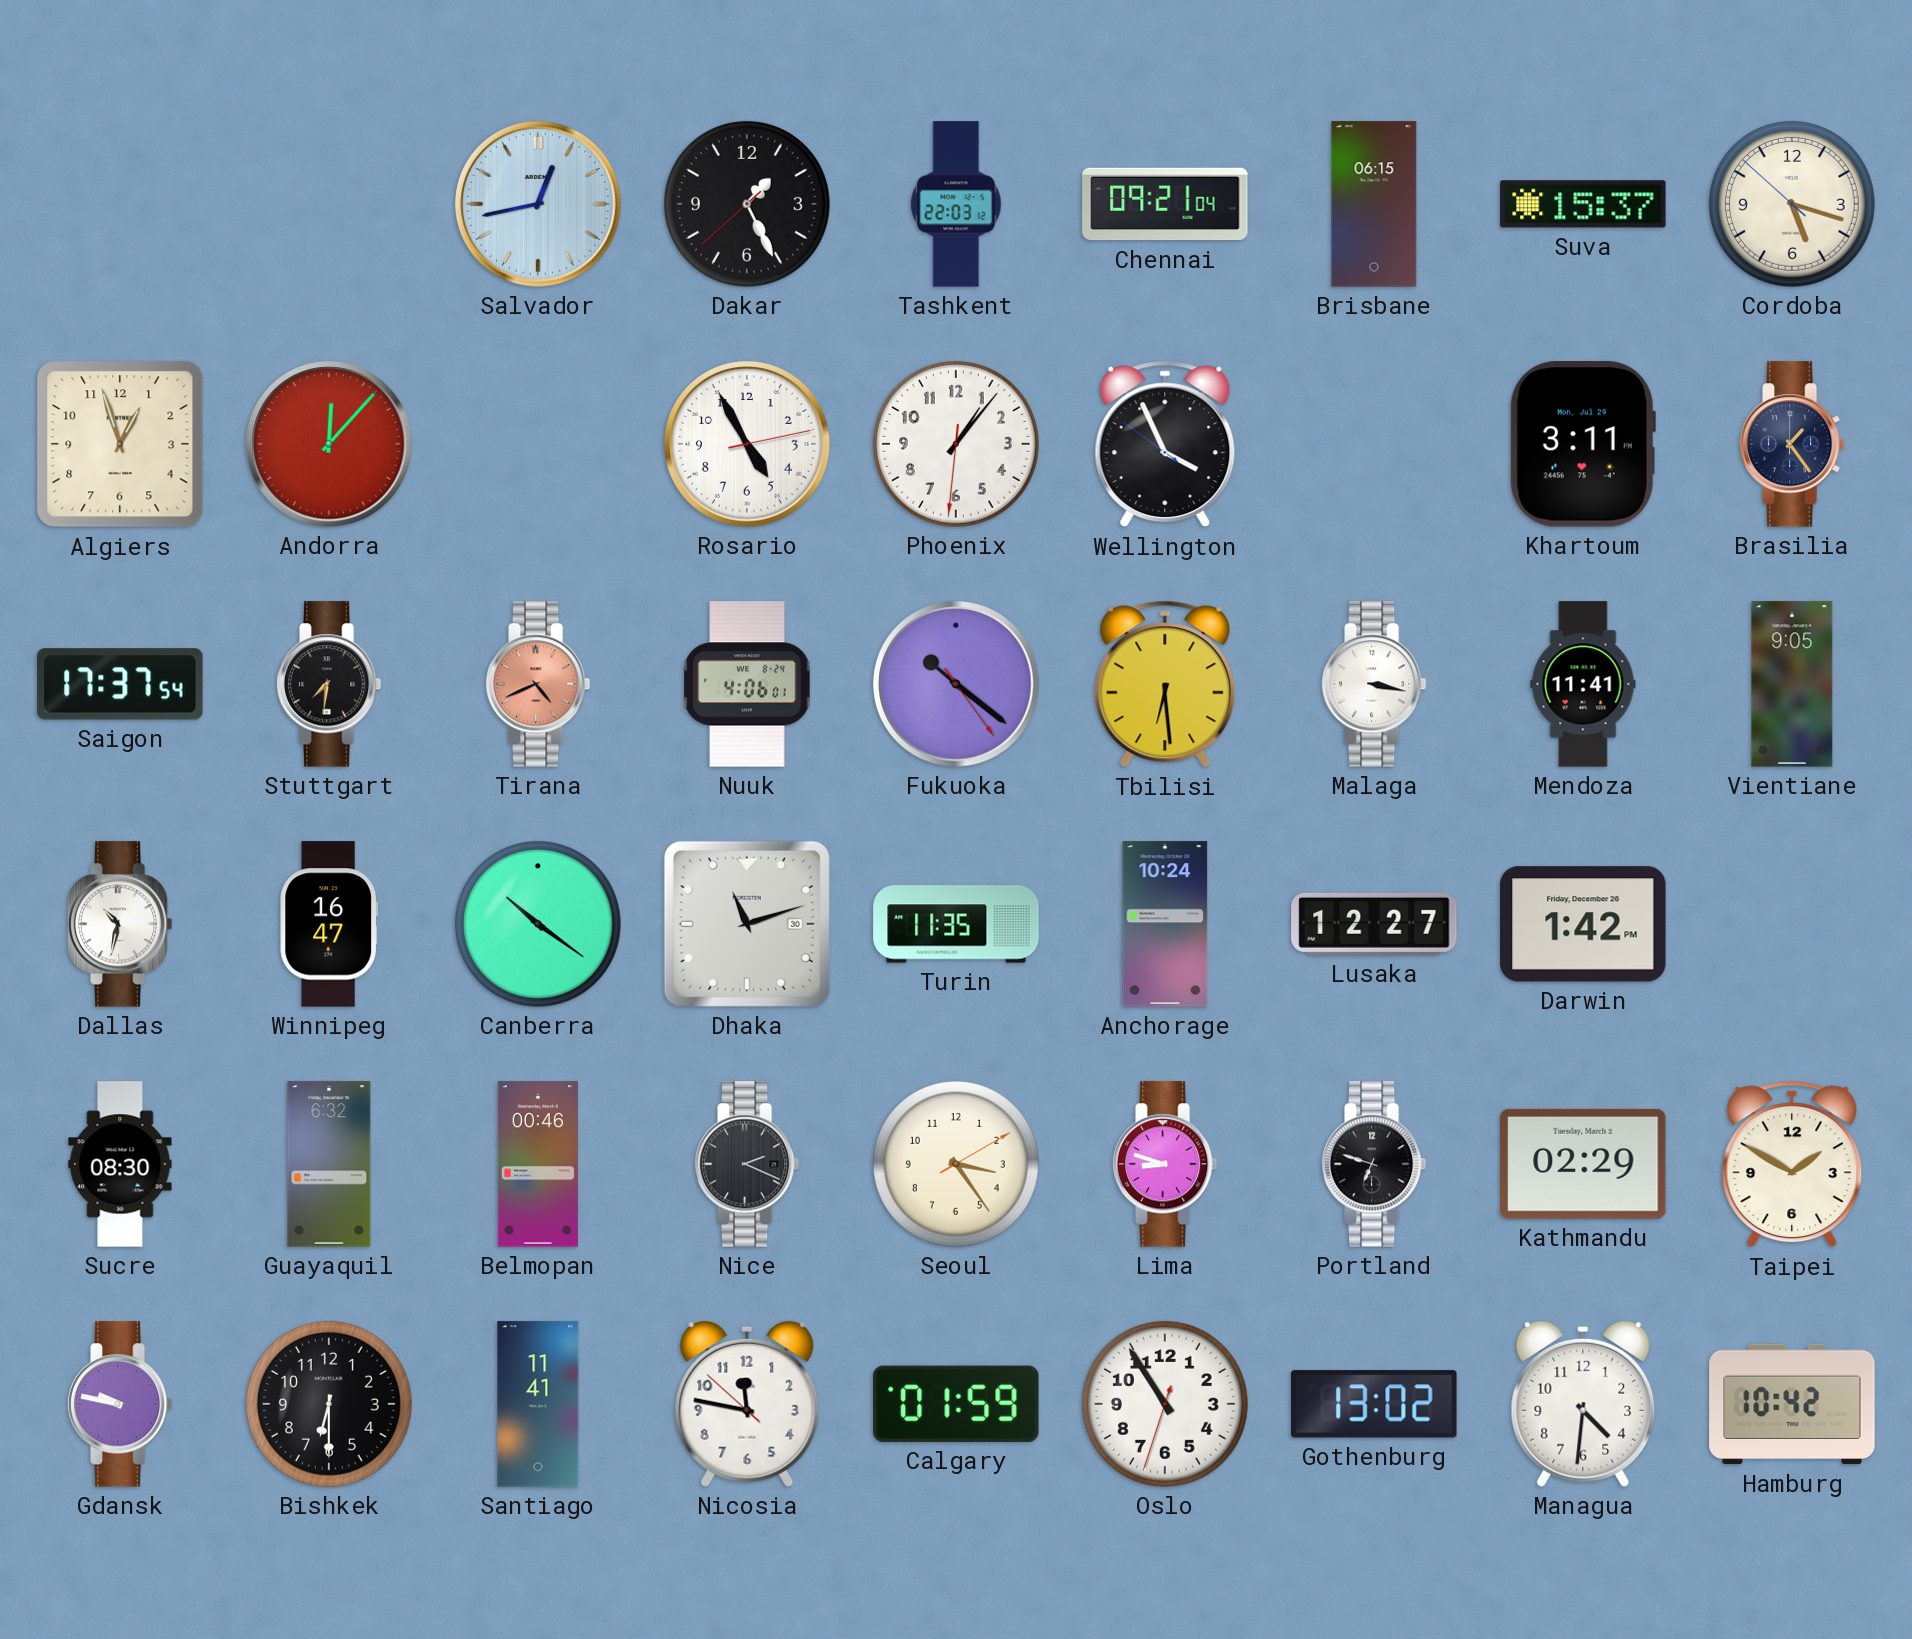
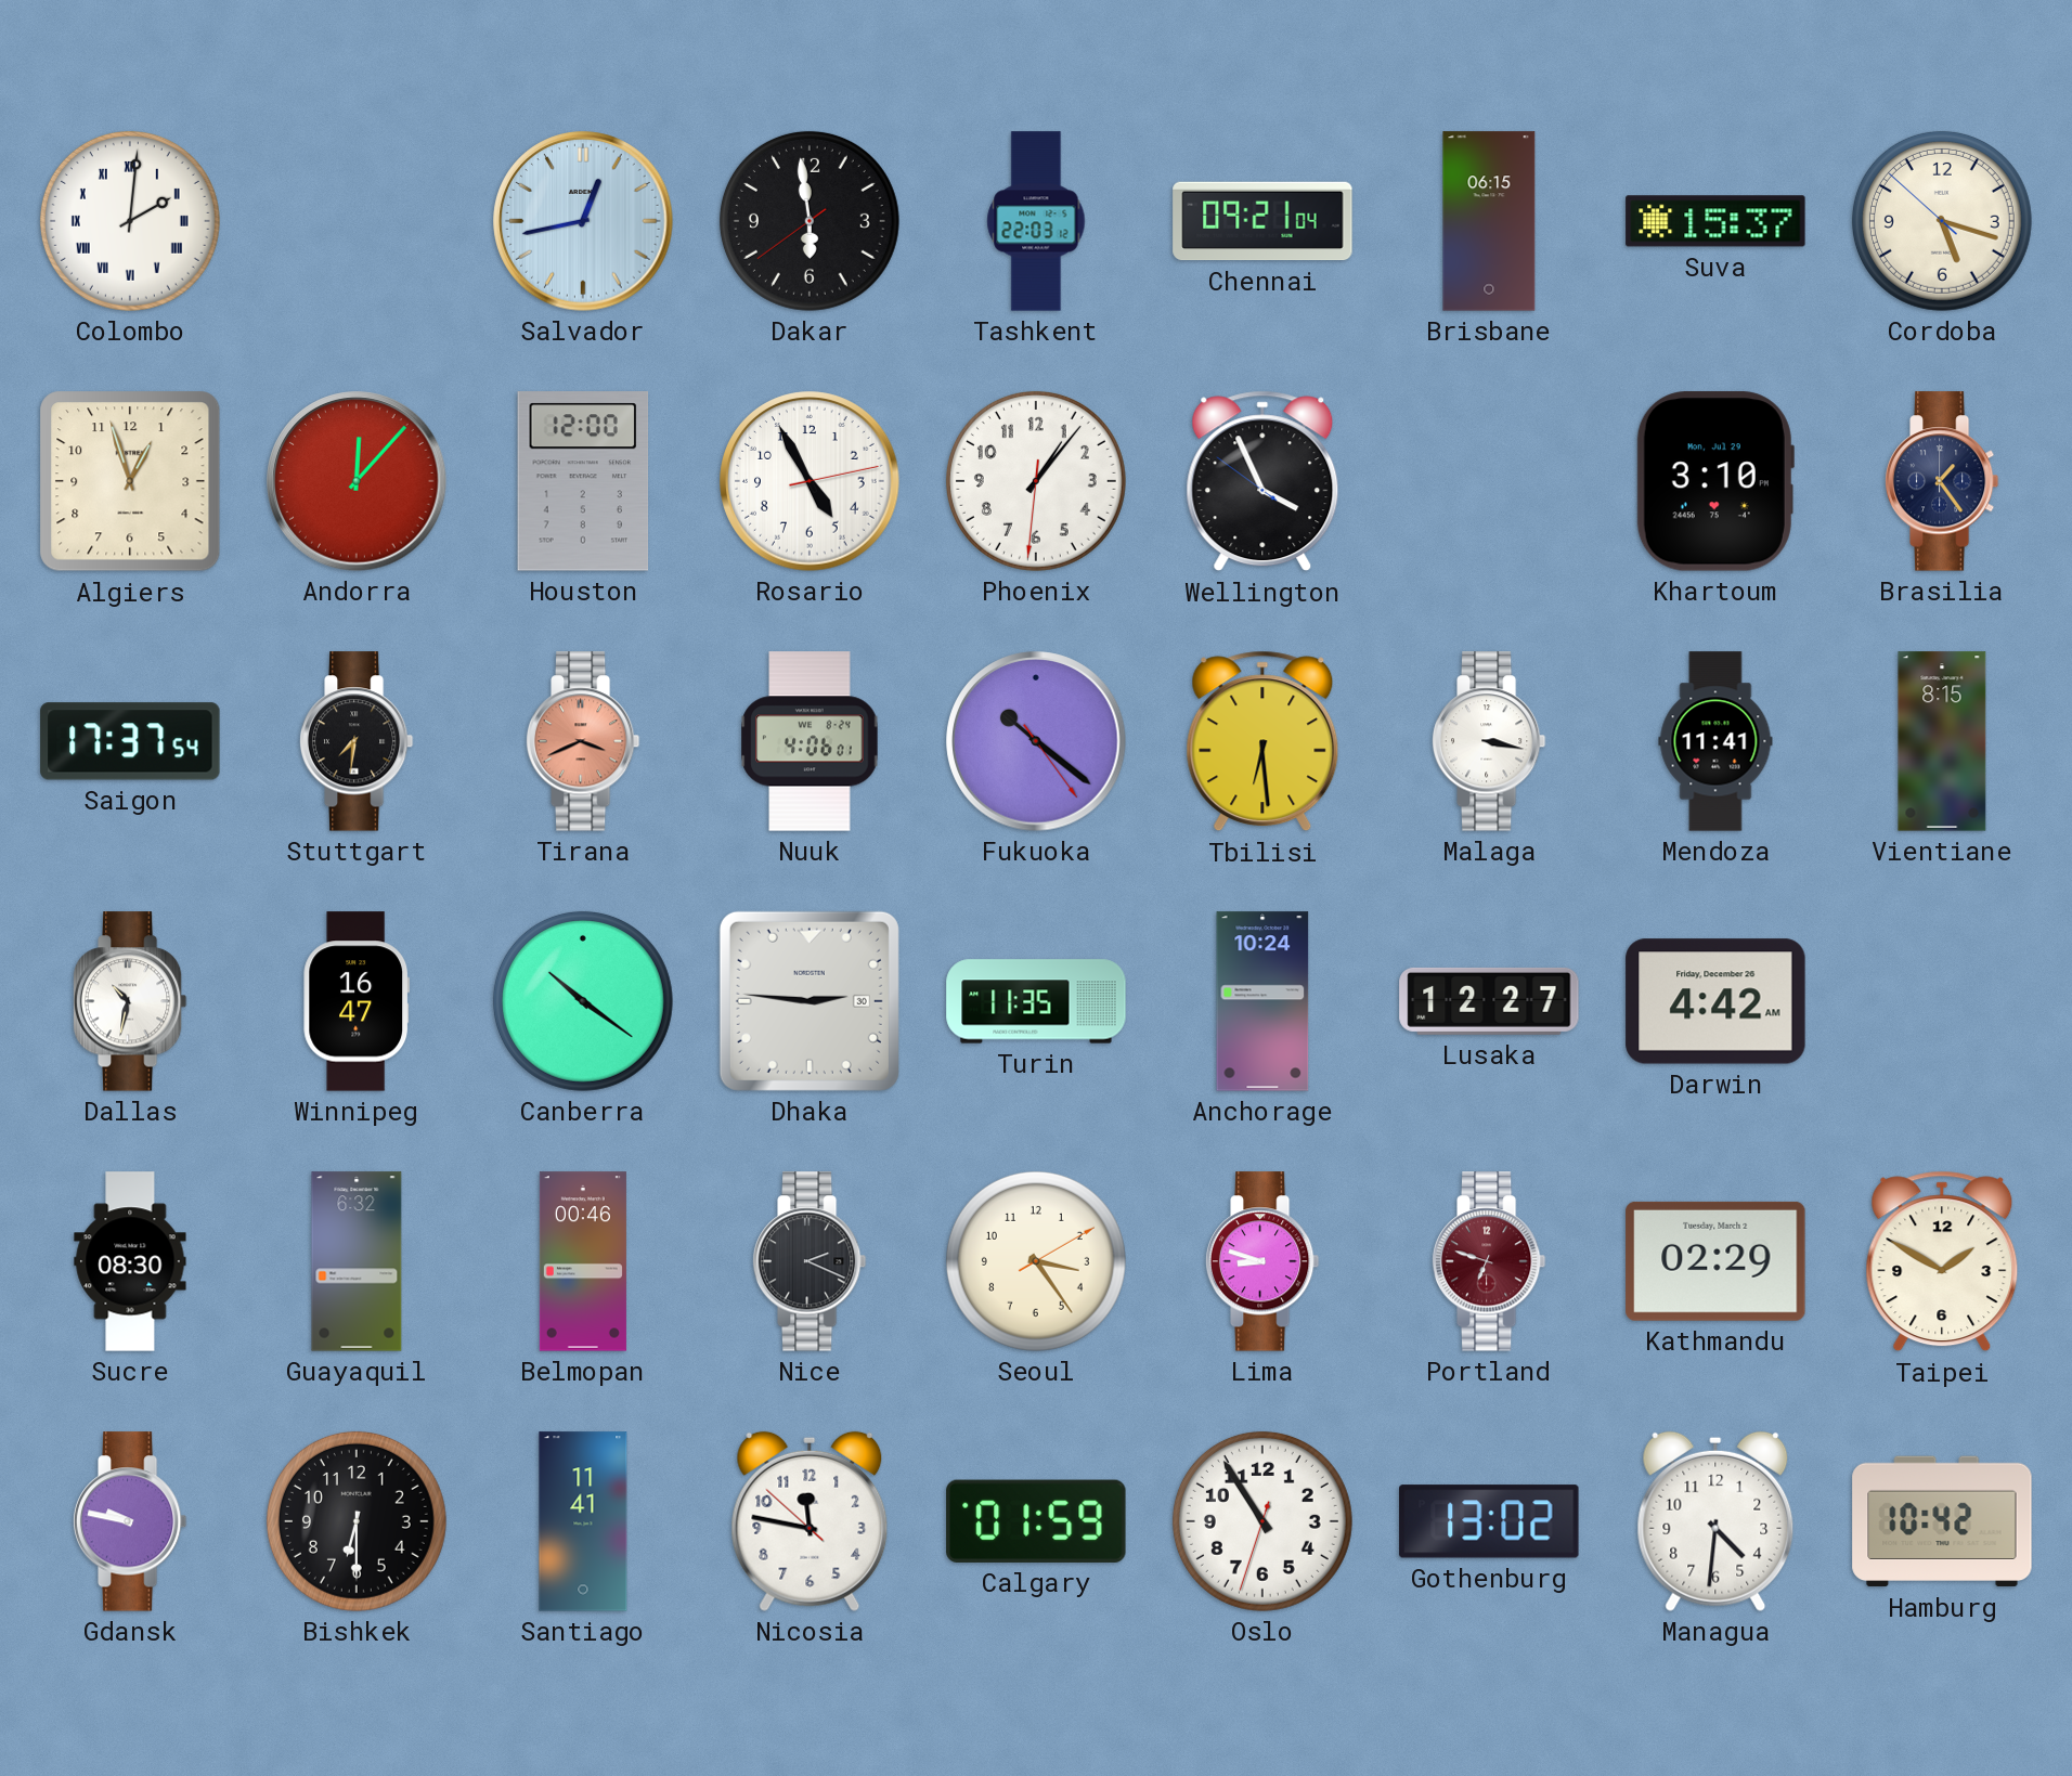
Colombo: none -> 2:01 (130, 221)
Dakar: 1:25 -> 5:58 (810, 221)
Houston: none -> 12:00 (583, 481)
Khartoum: 3:11 -> 3:10 (1715, 481)
Tirana: 4:41 -> 3:41 (583, 741)
Vientiane: 9:05 -> 8:15 (1942, 741)
Dhaka: 11:12 -> 2:46 (810, 1001)
Darwin: 1:42 -> 4:42 (1715, 1001)
Portland dial: black -> burgundy (1489, 1261)
